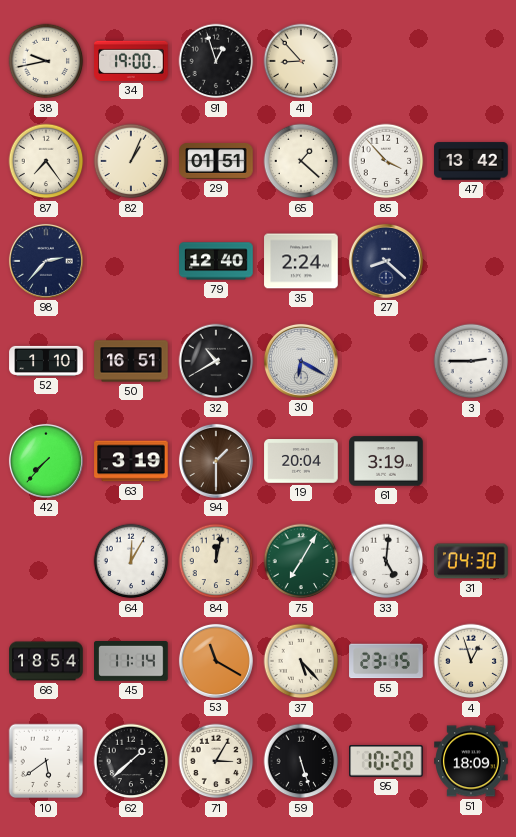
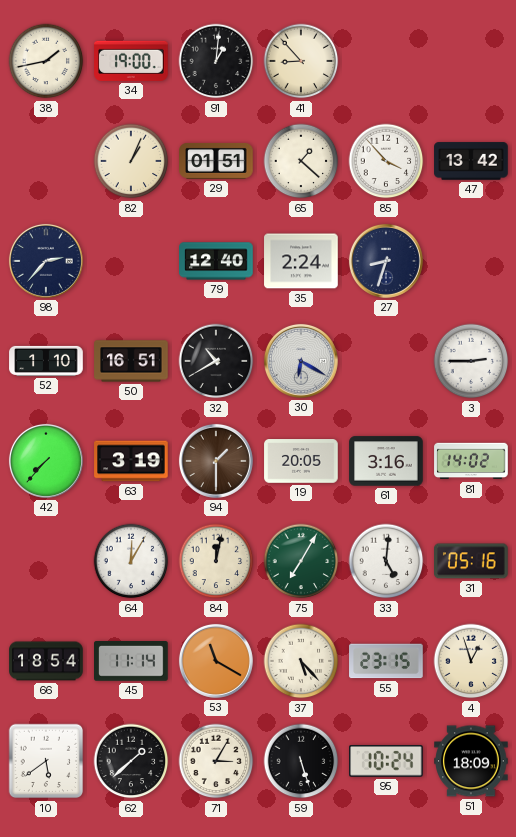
38: 9:43 -> 1:43 (46, 61)
91: 12:57 -> 1:01 (216, 61)
87: 7:24 -> none (46, 161)
27: 8:22 -> 8:33 (386, 261)
19: 20:04 -> 20:05 (301, 461)
61: 3:19 -> 3:16 (386, 461)
81: none -> 14:02 (471, 461)
31: 04:30 -> 05:16 (472, 561)
95: 10:20 -> 10:24 (387, 762)
